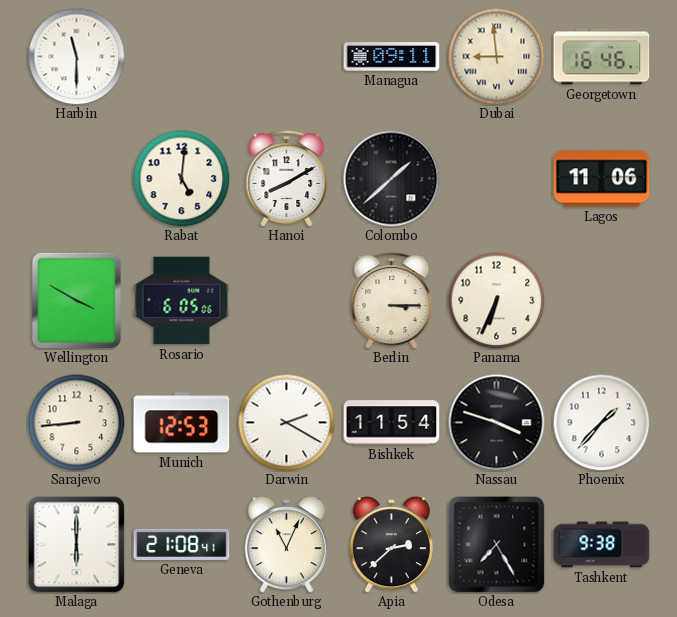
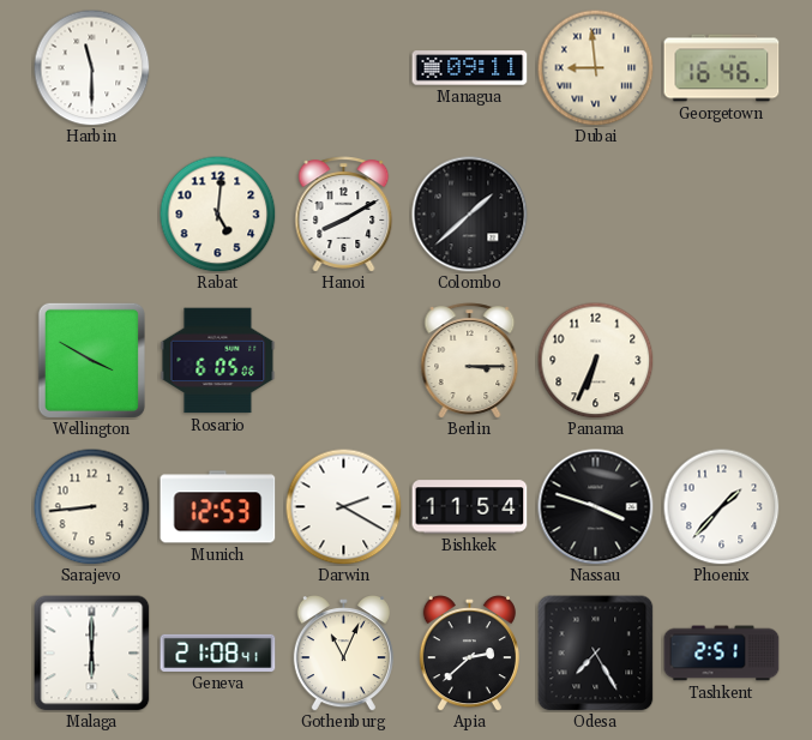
Lagos: 11:06 -> none (602, 179)
Tashkent: 9:38 -> 2:51 (722, 654)
